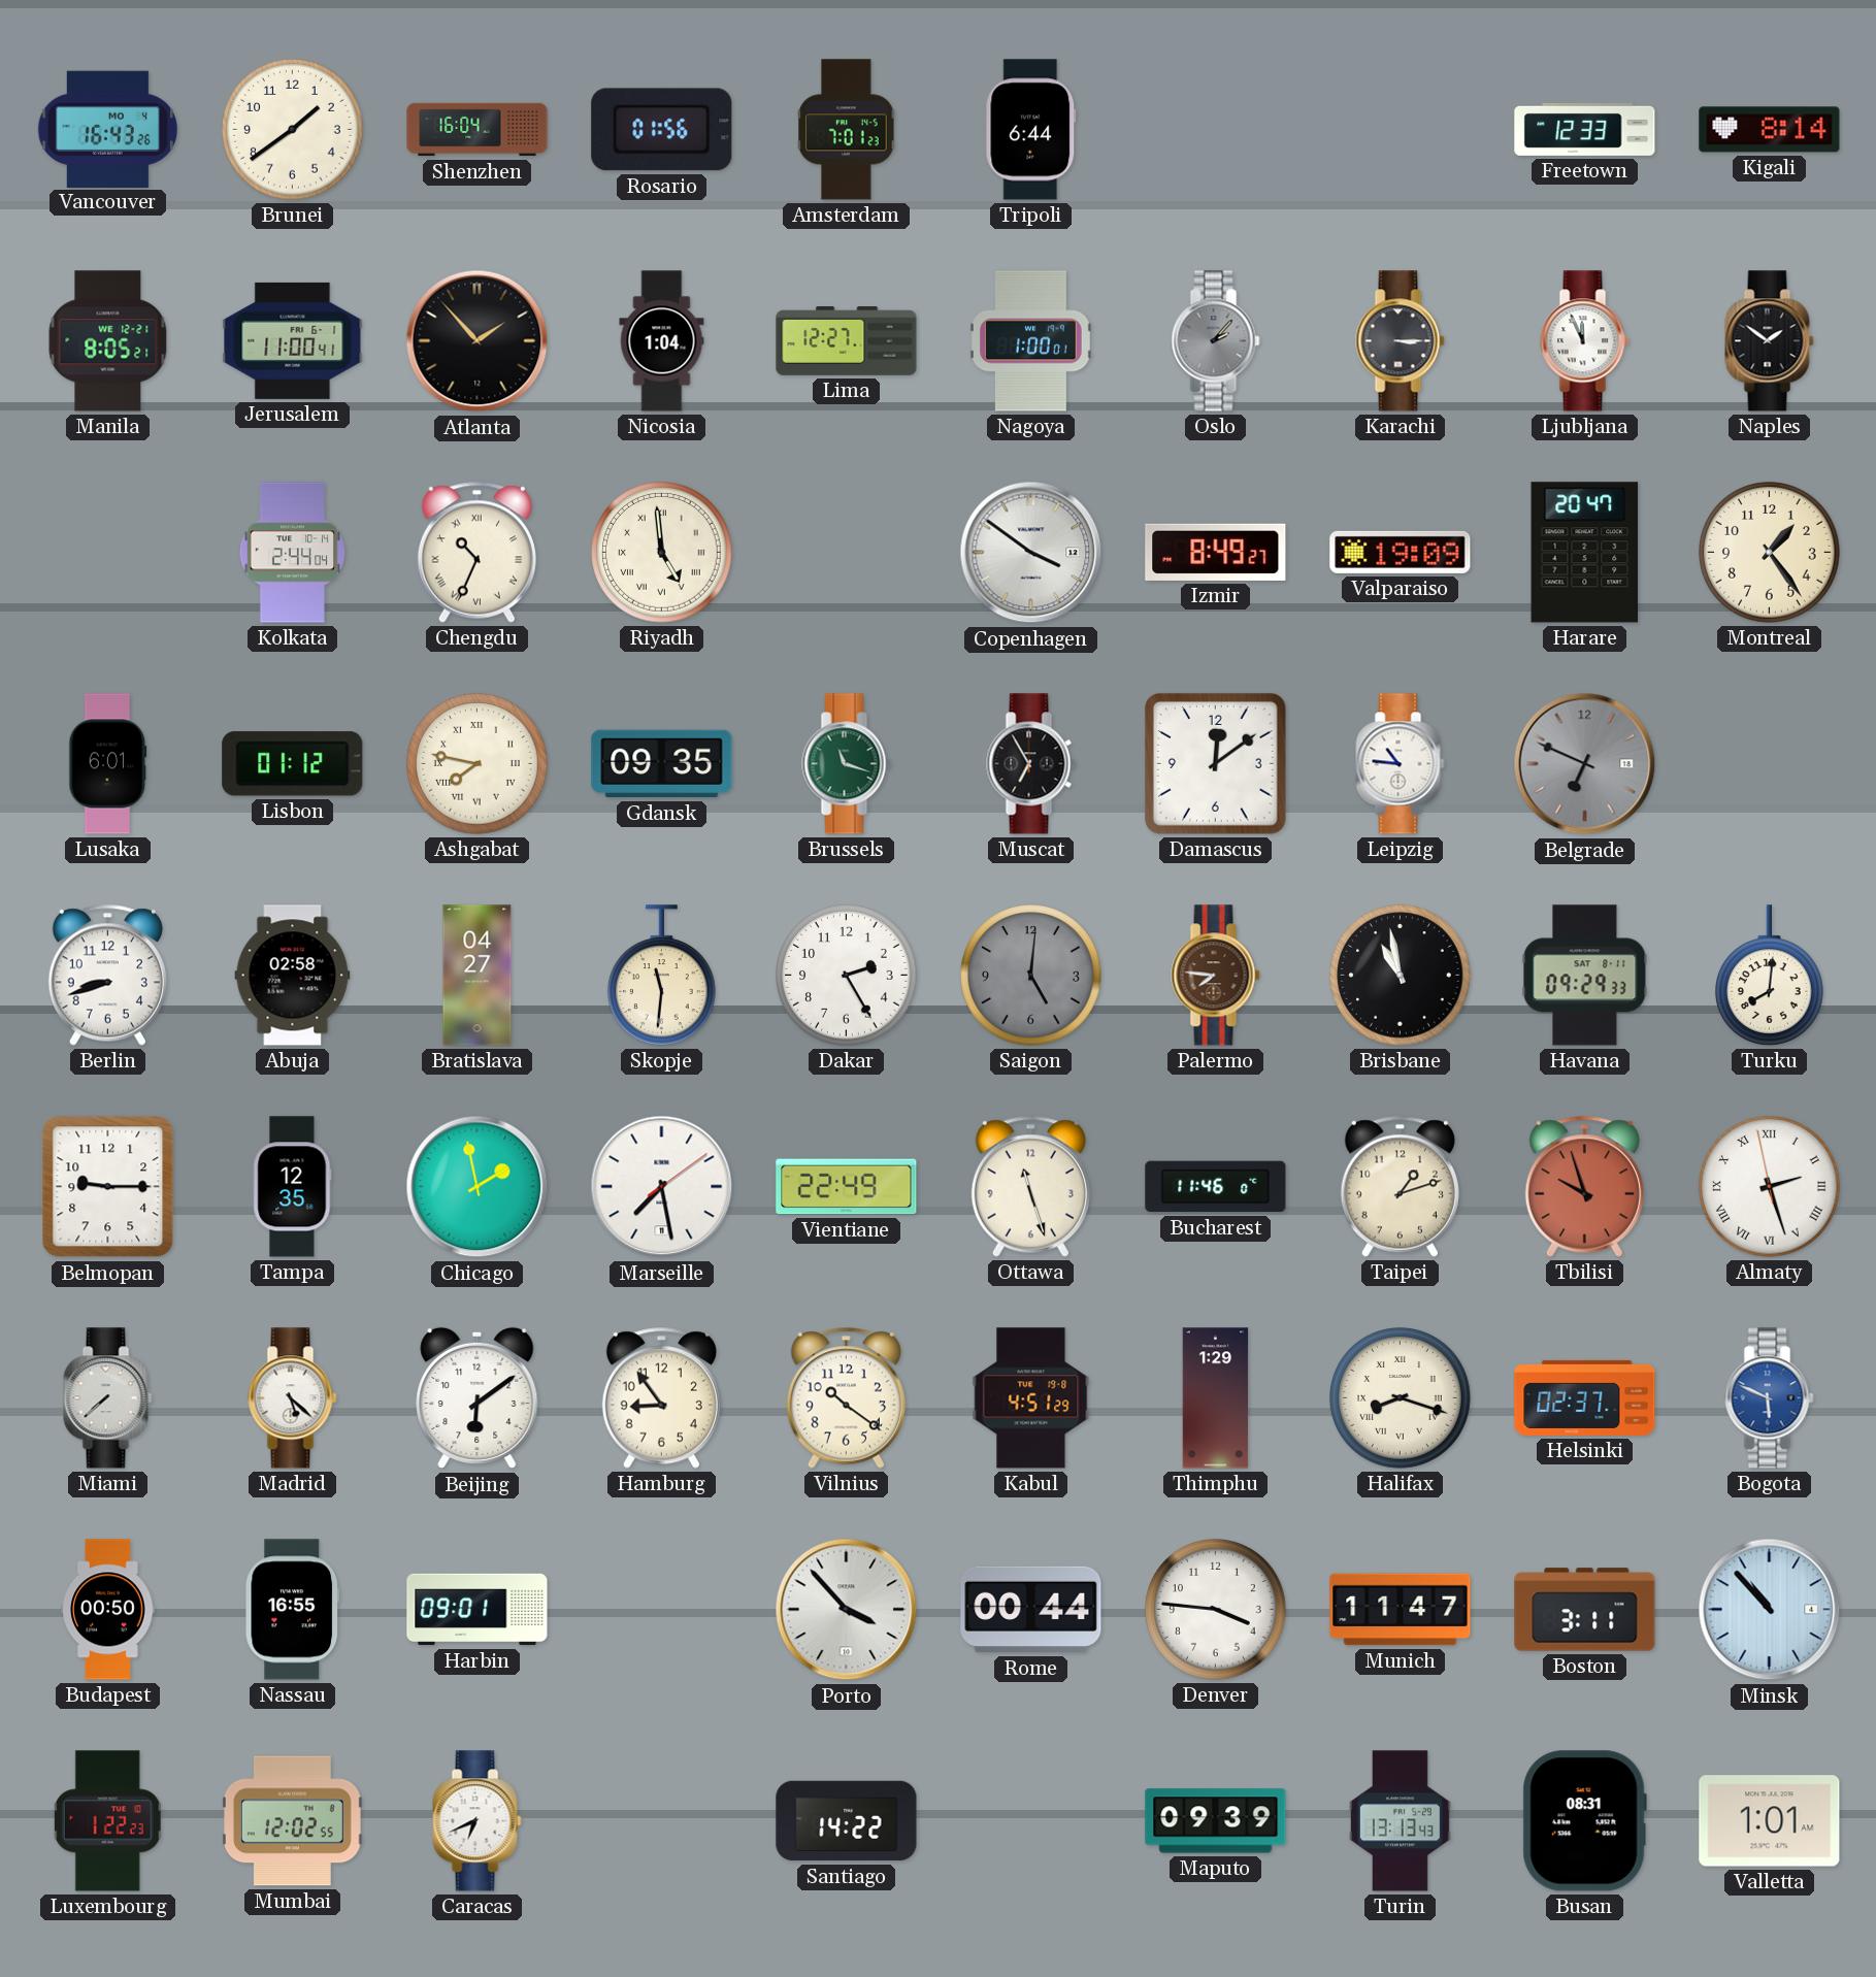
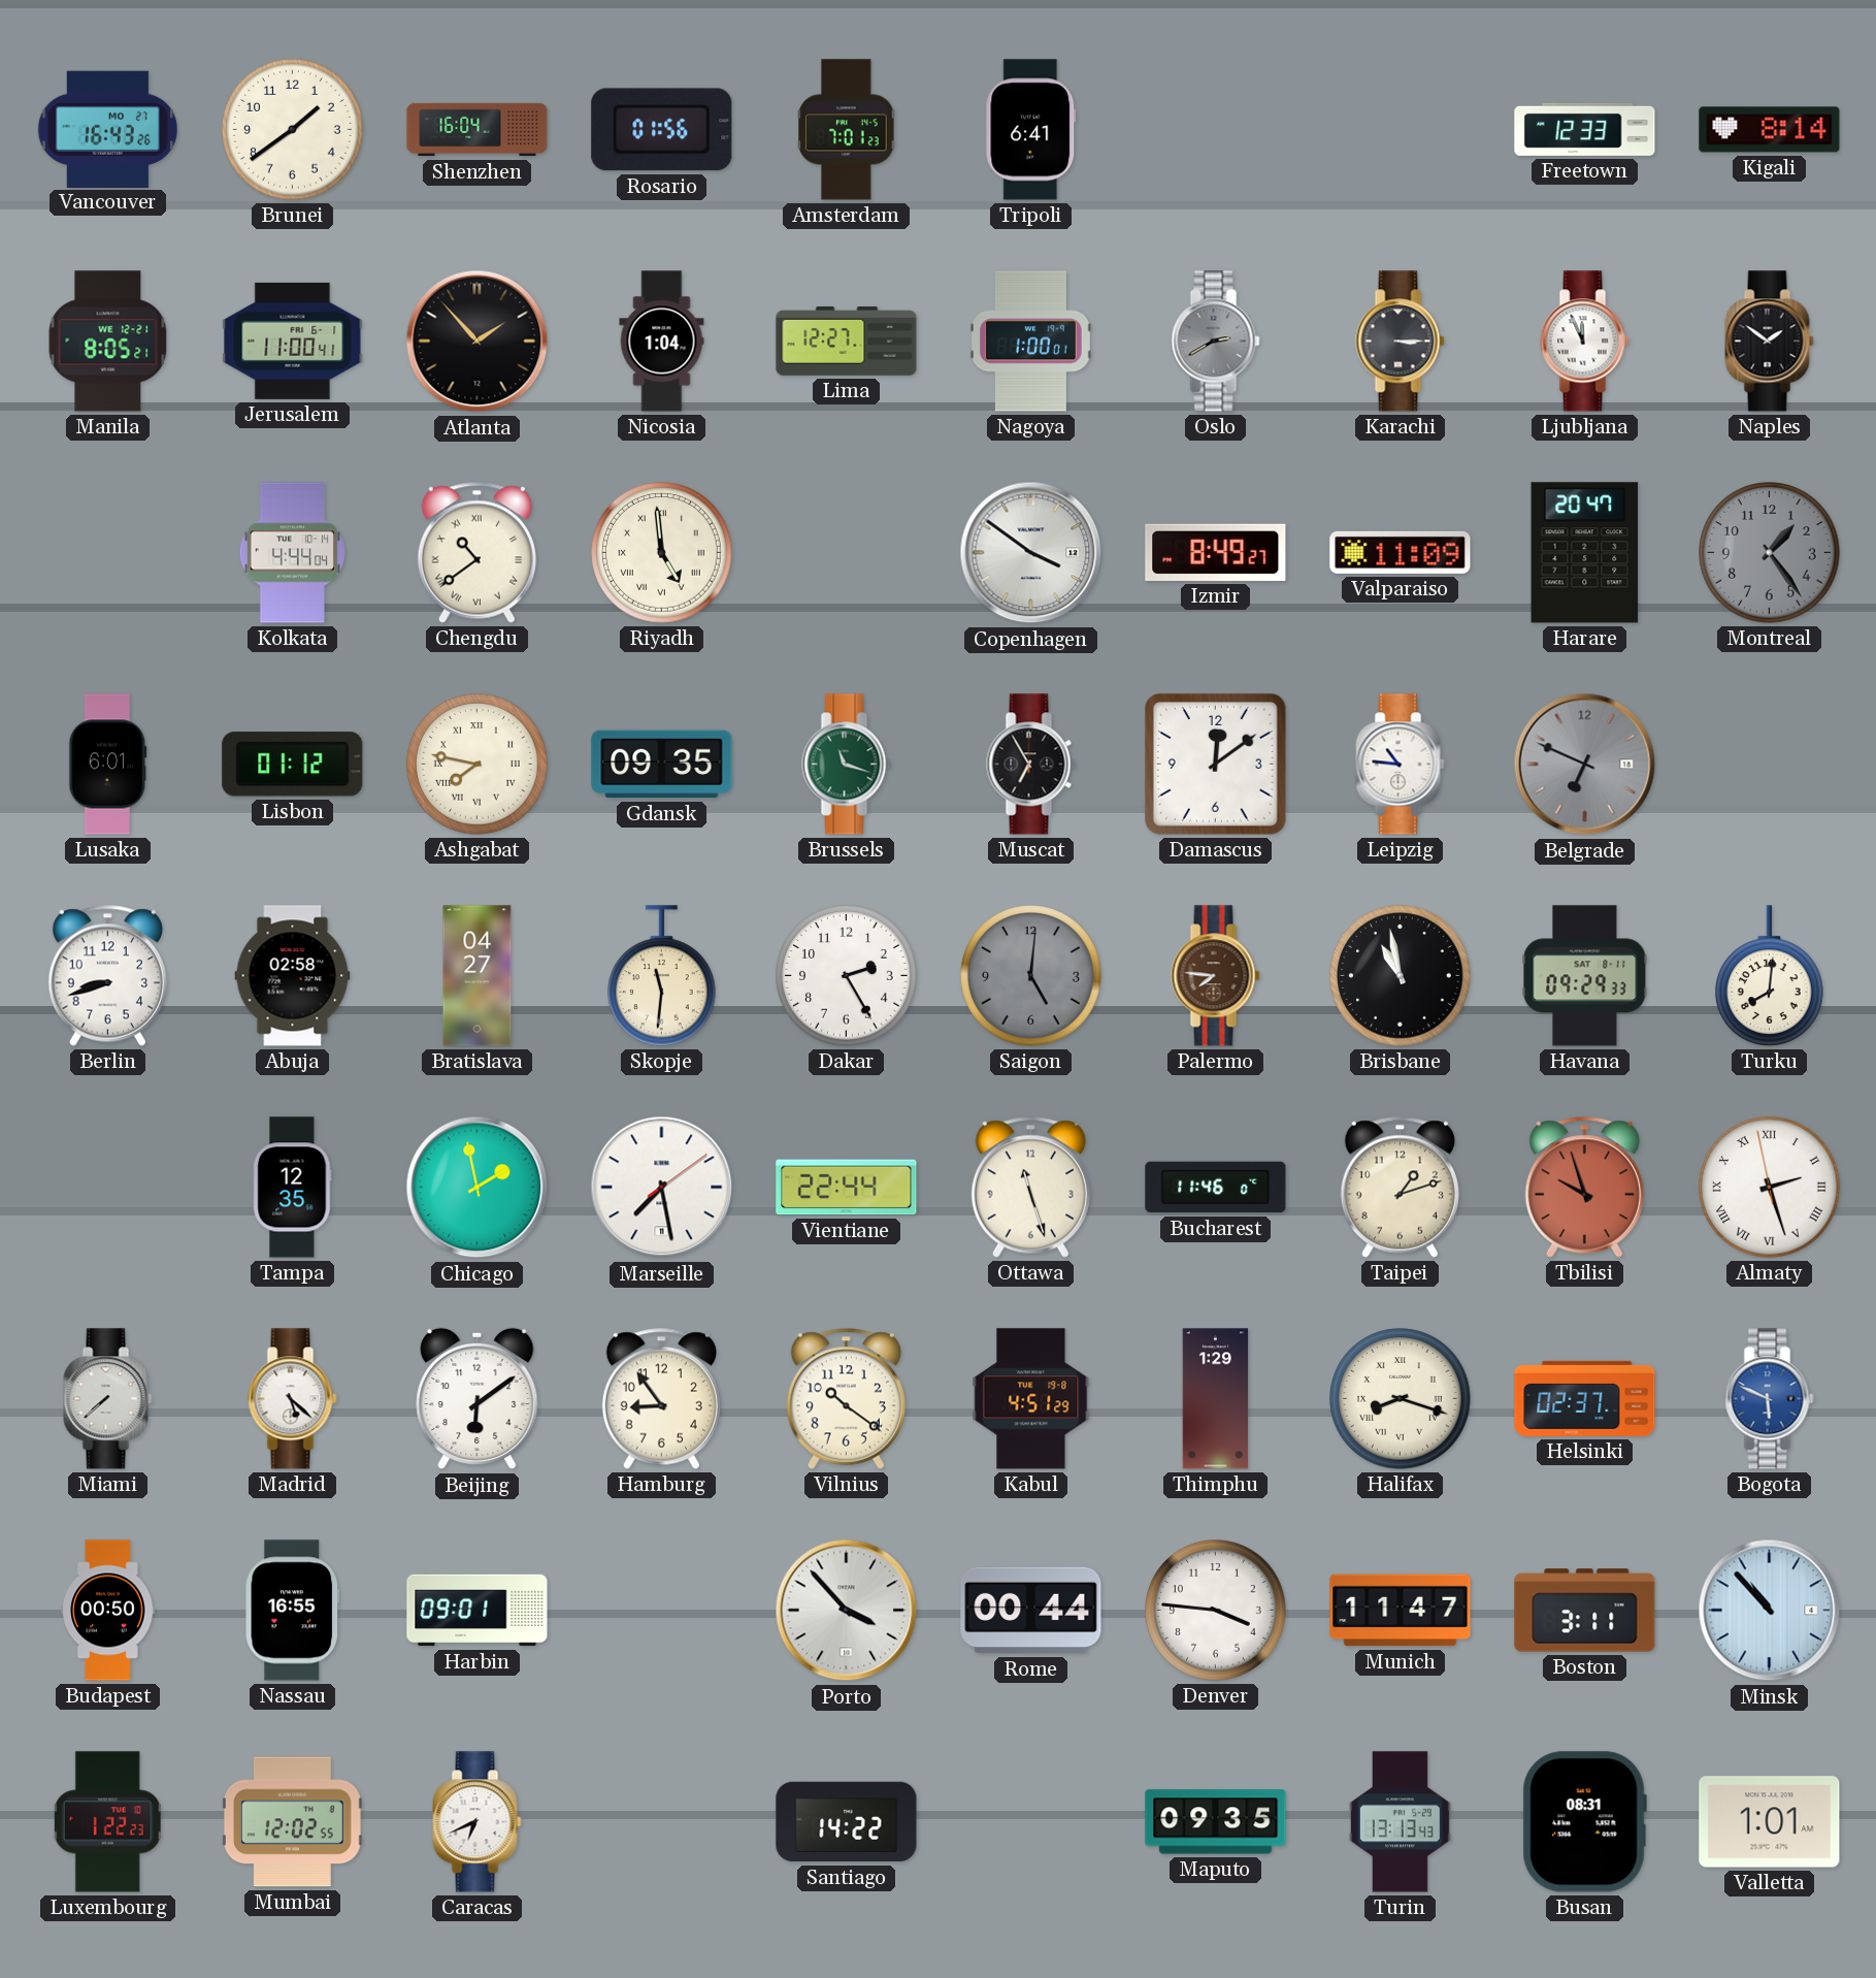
Vancouver date: MO 4 -> MO 27 (107, 129)
Tripoli: 6:44 -> 6:41 (1031, 130)
Oslo: 2:07 -> 2:40 (1216, 342)
Kolkata: 2:44 -> 4:44 (292, 553)
Chengdu: 10:34 -> 10:39 (476, 552)
Valparaiso: 19:09 -> 11:09 (1401, 552)
Montreal dial: cream -> grey (1770, 553)
Belmopan: 9:15 -> none (108, 1187)
Vientiane: 22:49 -> 22:44 (847, 1188)
Maputo: 09:39 -> 09:35 (1216, 1822)
